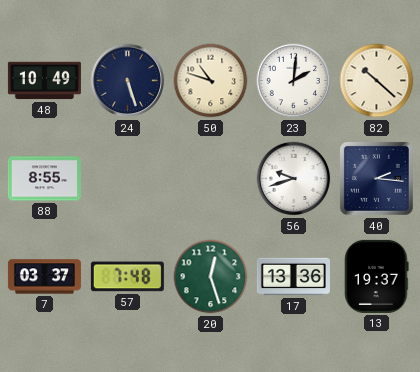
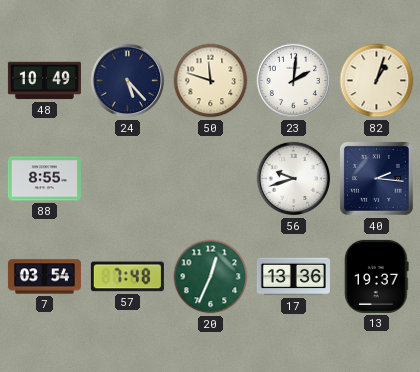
24: 5:27 -> 5:23 (128, 81)
50: 10:48 -> 11:48 (211, 81)
82: 10:22 -> 1:03 (377, 81)
7: 03:37 -> 03:54 (44, 277)
20: 12:27 -> 12:34 (211, 277)
